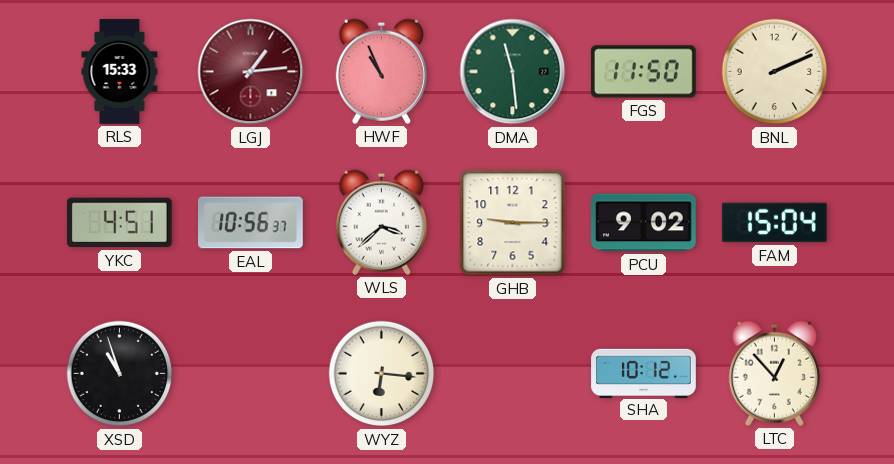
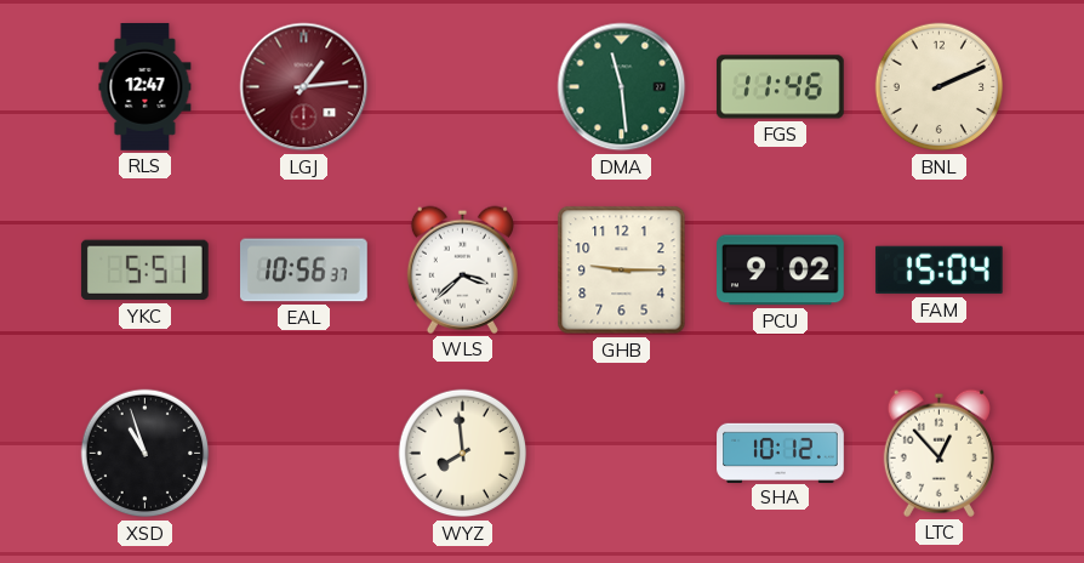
RLS: 15:33 -> 12:47 (146, 87)
HWF: 10:56 -> none (381, 71)
FGS: 11:50 -> 11:46 (780, 87)
YKC: 4:51 -> 5:51 (144, 271)
WYZ: 6:16 -> 7:59 (463, 454)
